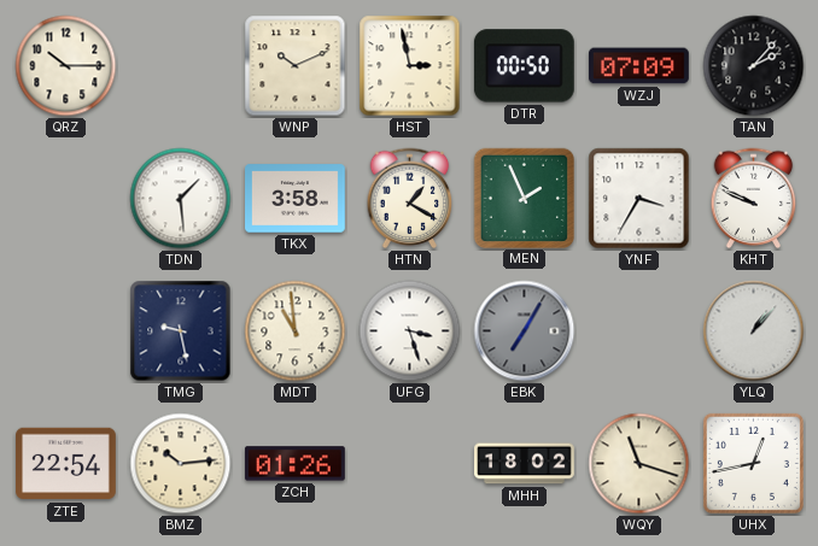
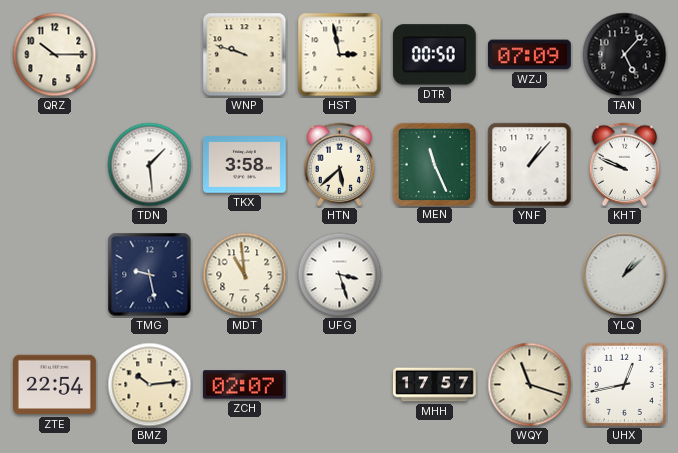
WNP: 10:11 -> 9:48 (245, 55)
TAN: 2:07 -> 5:07 (625, 55)
HTN: 1:20 -> 5:38 (340, 165)
MEN: 1:56 -> 11:26 (434, 164)
YNF: 3:35 -> 1:07 (530, 165)
EBK: 7:05 -> none (525, 331)
YLQ: 1:07 -> 1:08 (625, 275)
ZCH: 01:26 -> 02:07 (244, 385)
MHH: 18:02 -> 17:57 (435, 385)
